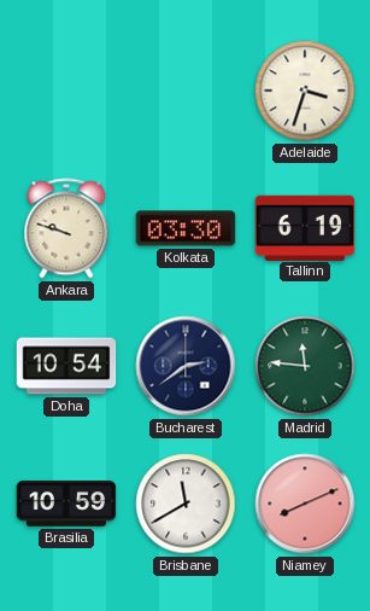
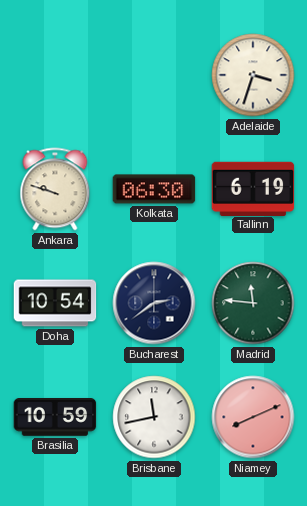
Kolkata: 03:30 -> 06:30 (154, 189)
Brisbane: 11:40 -> 11:43 (154, 417)
